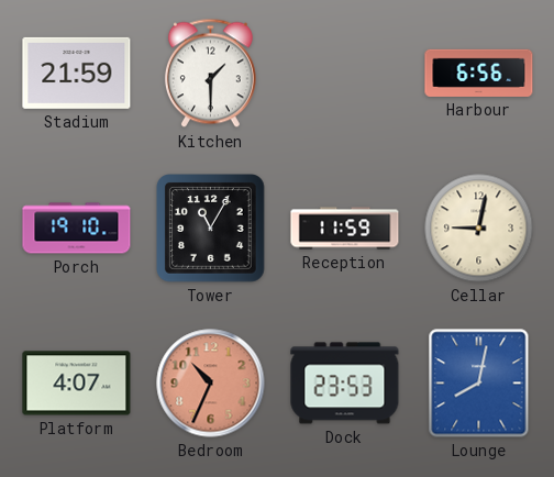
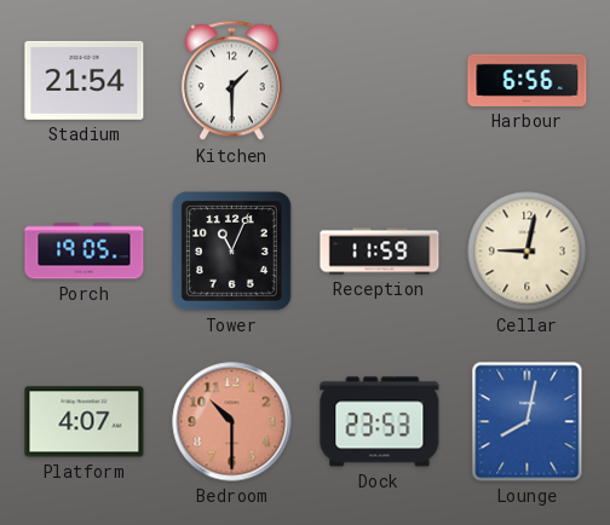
Stadium: 21:59 -> 21:54 (85, 80)
Porch: 19:10 -> 19:05 (85, 252)
Tower: 11:05 -> 11:04 (232, 252)
Bedroom: 10:34 -> 10:30 (232, 422)
